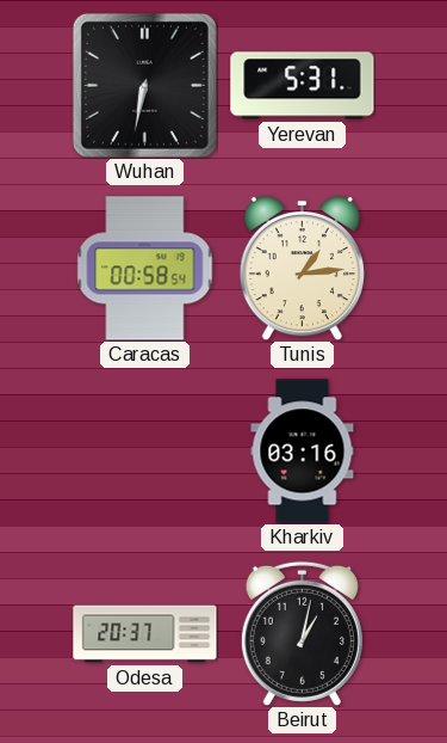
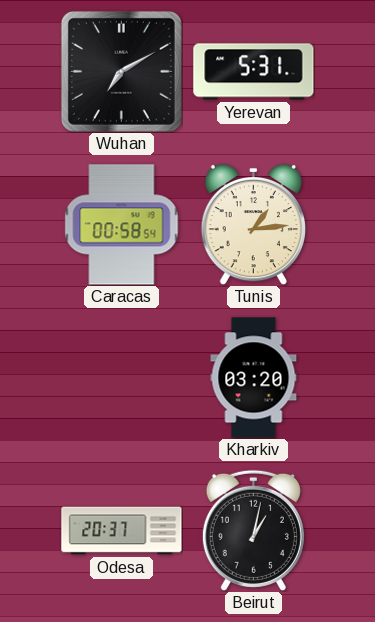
Wuhan: 6:32 -> 7:10 (121, 71)
Kharkiv: 03:16 -> 03:20 (254, 378)
